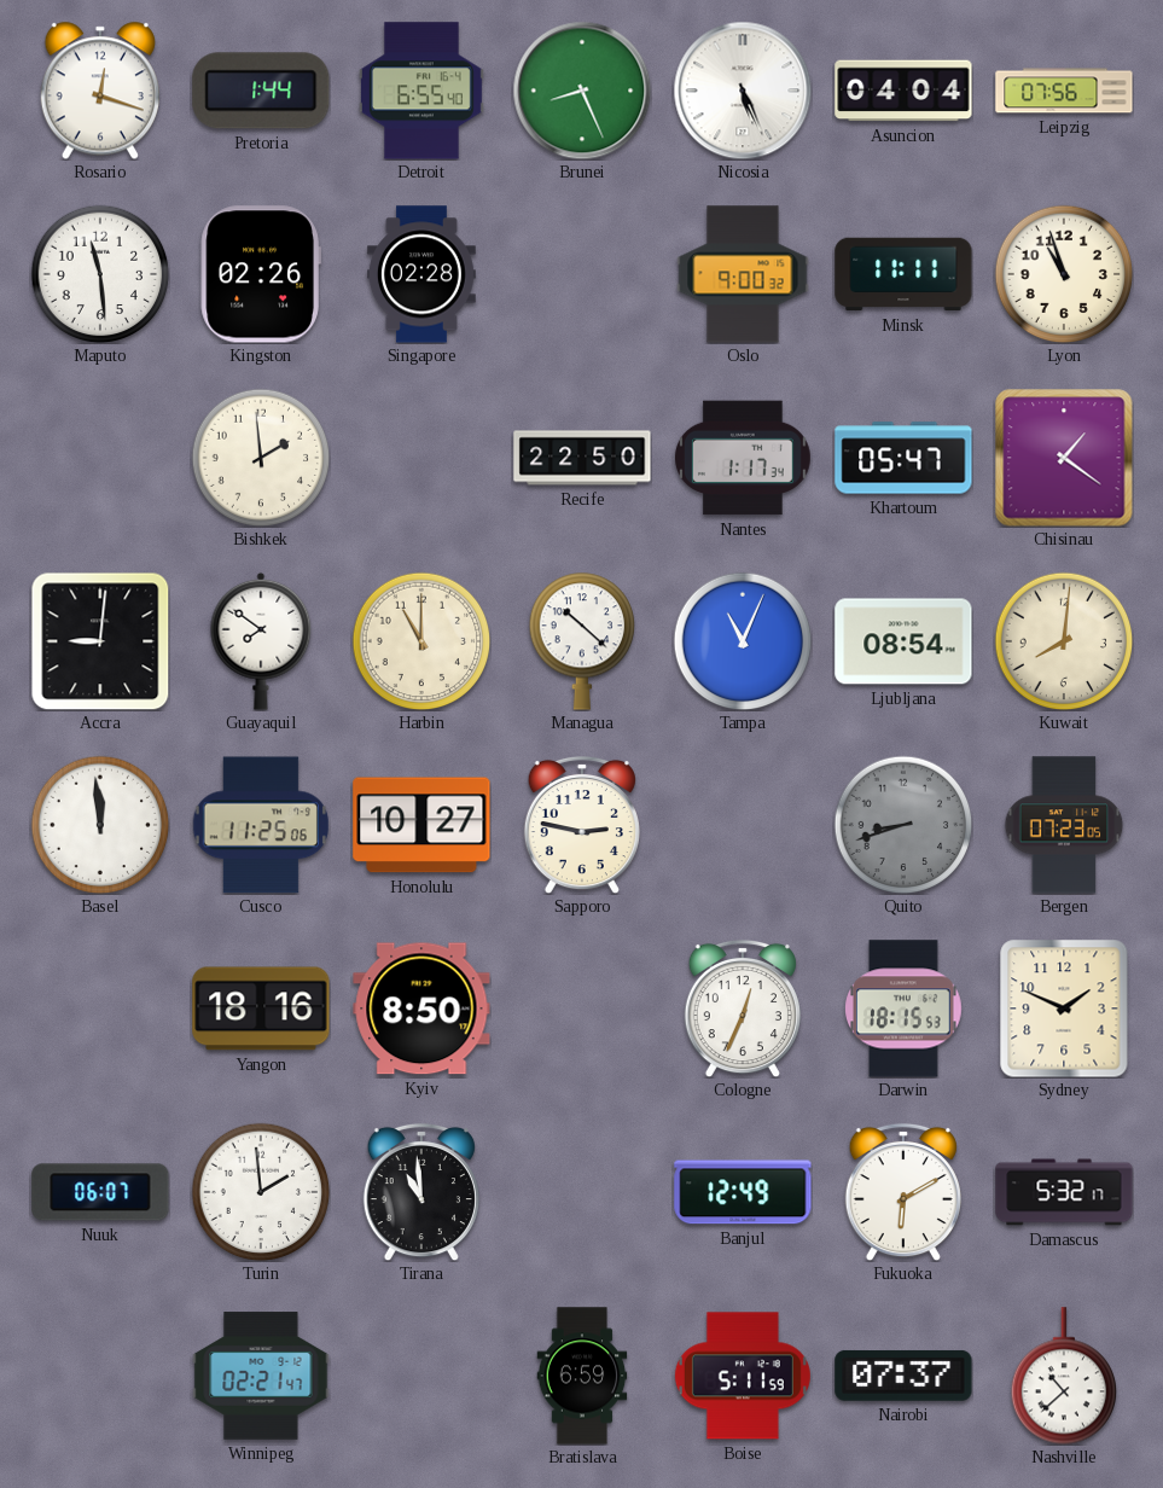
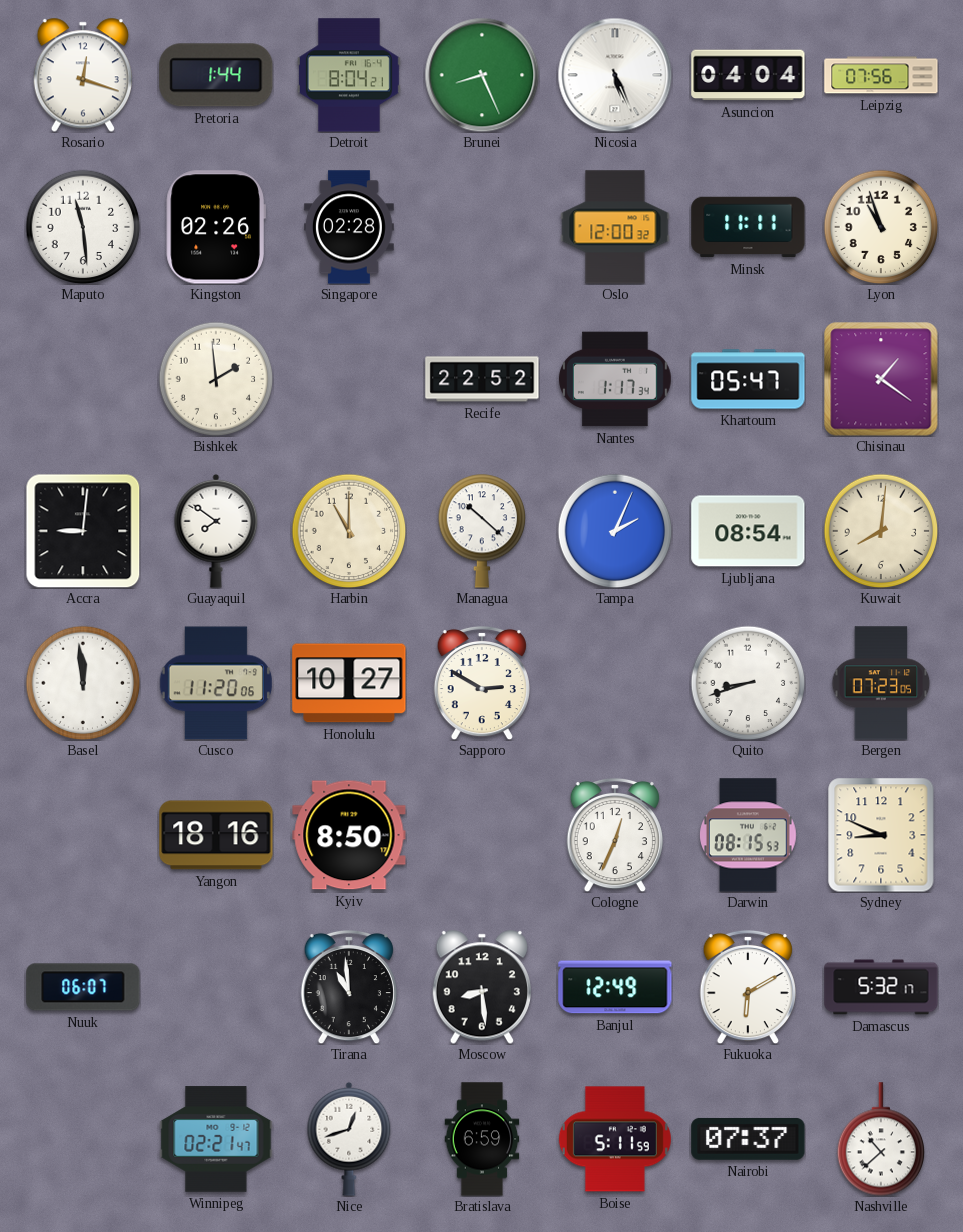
Detroit: 6:55 -> 8:04 (349, 75)
Oslo: 9:00 -> 12:00 (615, 227)
Recife: 22:50 -> 22:52 (482, 379)
Tampa: 11:04 -> 2:04 (615, 531)
Cusco: 11:25 -> 11:20 (216, 683)
Sapporo: 2:47 -> 2:50 (482, 683)
Quito dial: grey -> white (748, 683)
Darwin: 18:15 -> 08:15 (749, 835)
Sydney: 1:49 -> 8:49 (881, 835)
Turin: 1:59 -> none (261, 1192)
Moscow: none -> 8:29 (482, 987)
Nice: none -> 12:42 (349, 1139)
